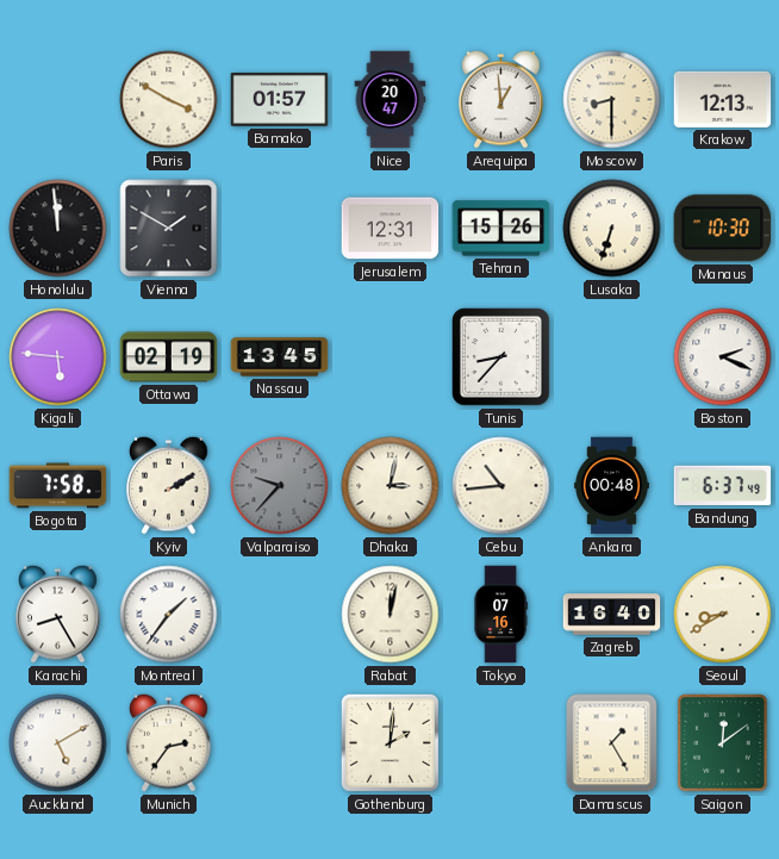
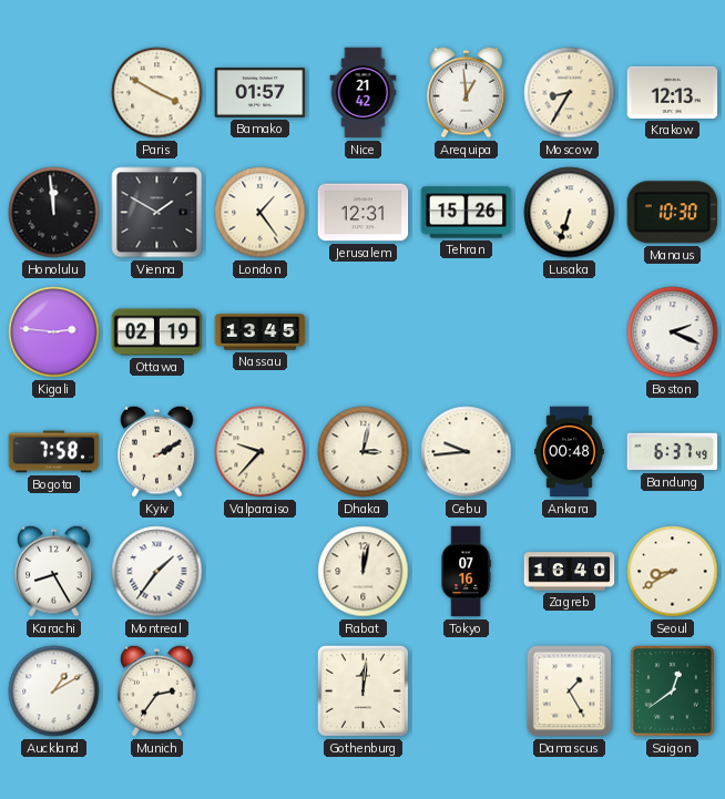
Nice: 20:47 -> 21:42 (364, 93)
Moscow: 8:30 -> 8:35 (570, 93)
London: none -> 1:24 (261, 213)
Kigali: 5:46 -> 2:46 (54, 332)
Tunis: 8:37 -> none (500, 356)
Valparaiso dial: grey -> cream (261, 452)
Cebu: 10:44 -> 9:44 (467, 452)
Auckland: 5:10 -> 1:10 (54, 692)
Gothenburg: 2:01 -> 12:01 (362, 690)
Saigon: 12:09 -> 12:39 (673, 692)
